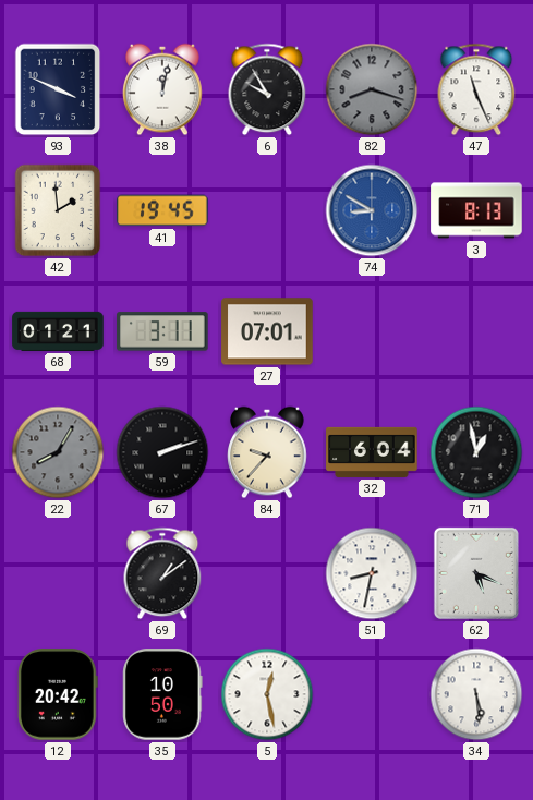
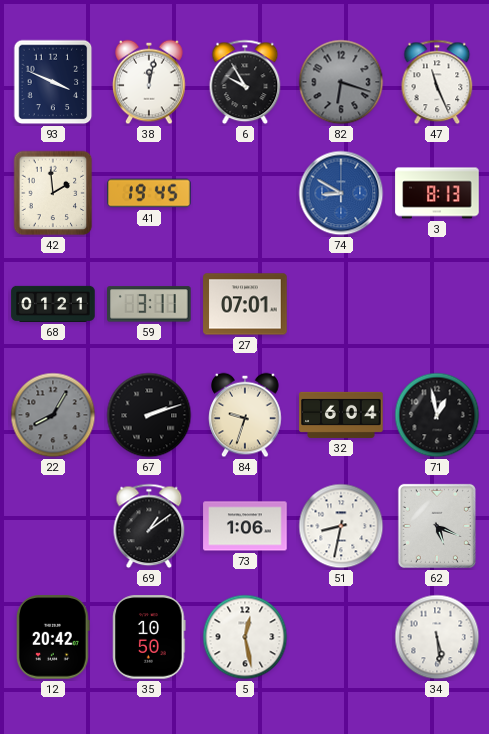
82: 8:18 -> 6:18 (341, 82)
84: 9:37 -> 9:33 (245, 415)
73: none -> 1:06 (245, 526)
